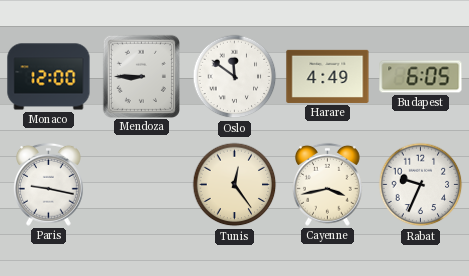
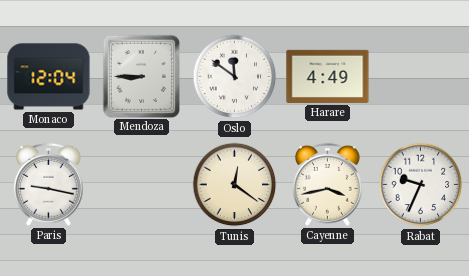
Monaco: 12:00 -> 12:04 (49, 77)
Budapest: 6:05 -> none (421, 77)
Tunis: 12:24 -> 12:21 (235, 185)
